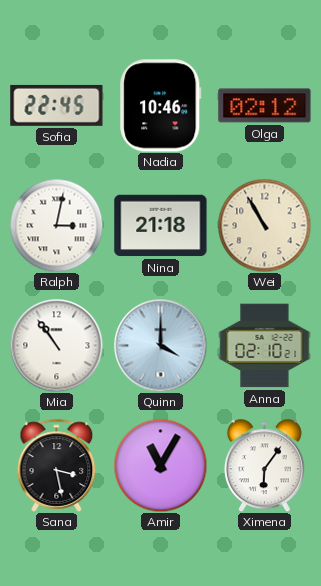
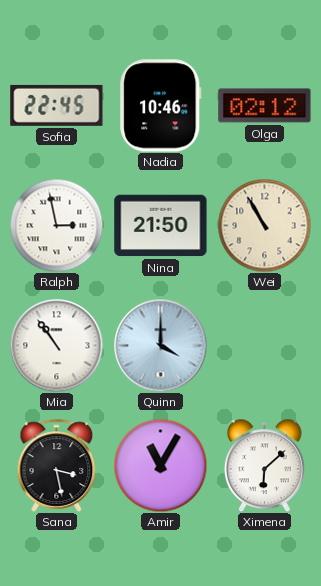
Ralph: 3:02 -> 2:58 (56, 225)
Nina: 21:18 -> 21:50 (161, 226)
Anna: 02:10 -> none (265, 346)
Ximena: 6:06 -> 6:08 (264, 465)
